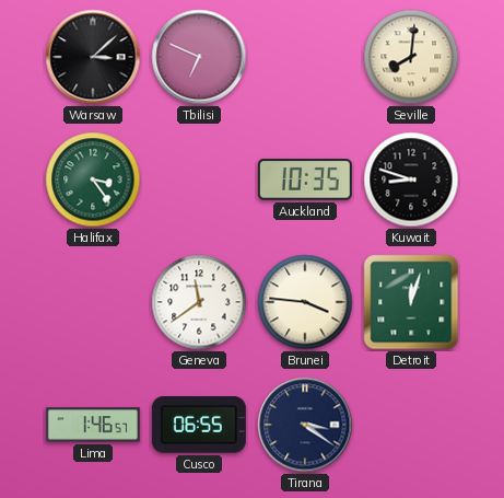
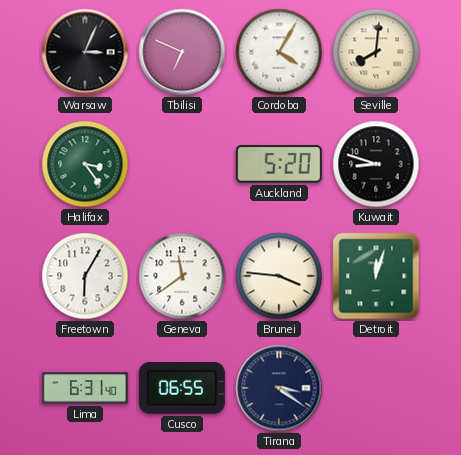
Warsaw: 3:08 -> 3:04 (85, 52)
Cordoba: none -> 4:05 (279, 52)
Auckland: 10:35 -> 5:20 (279, 164)
Freetown: none -> 6:05 (85, 276)
Lima: 1:46 -> 6:31 (85, 388)
